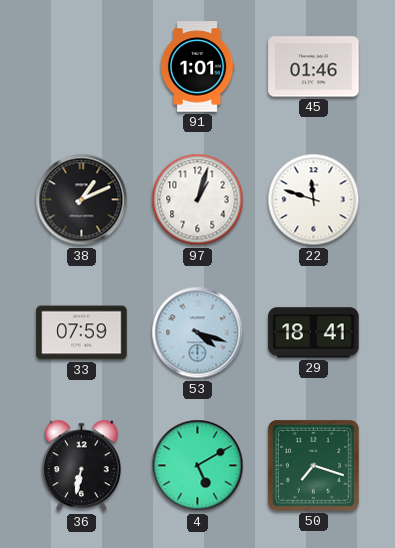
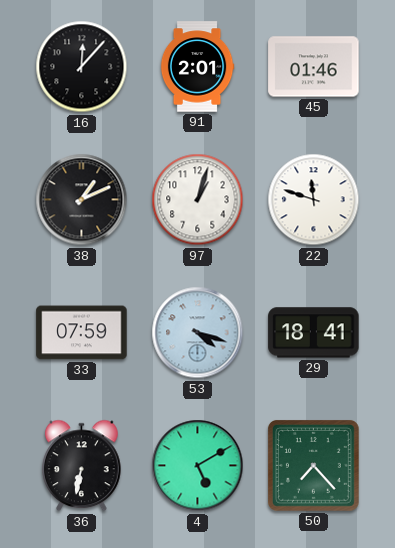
16: none -> 12:07 (82, 67)
91: 1:01 -> 2:01 (197, 67)
50: 7:18 -> 7:23 (313, 465)
